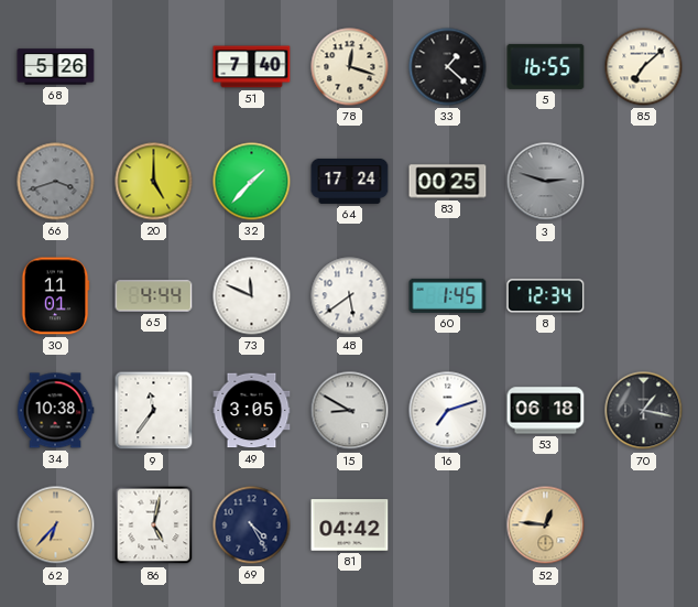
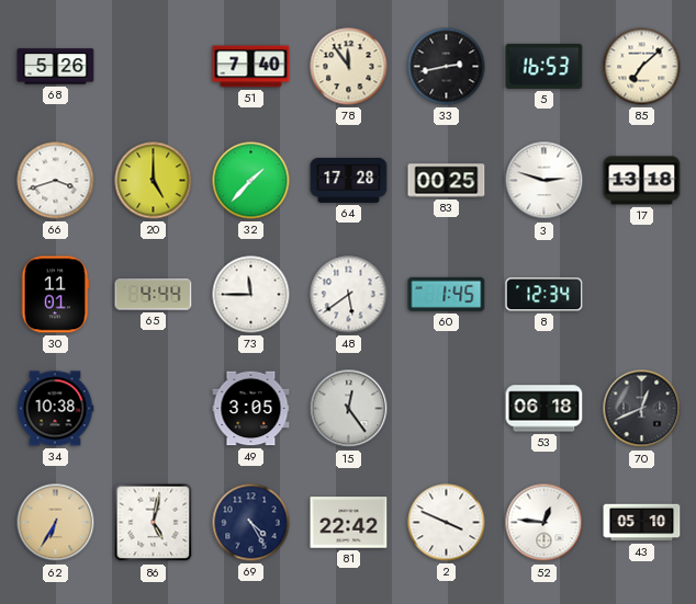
78: 12:18 -> 11:54 (349, 67)
33: 1:22 -> 2:43 (447, 67)
5: 16:55 -> 16:53 (545, 66)
66 dial: grey -> white (56, 181)
64: 17:24 -> 17:28 (349, 180)
3 dial: grey -> white (545, 181)
17: none -> 13:18 (642, 181)
73: 11:49 -> 11:45 (251, 295)
9: 11:36 -> none (154, 411)
15: 8:50 -> 12:24 (349, 409)
16: 7:12 -> none (448, 411)
70: 1:17 -> 12:41 (642, 409)
62: 6:37 -> 6:35 (56, 523)
81: 04:42 -> 22:42 (349, 523)
2: none -> 3:49 (447, 523)
52 dial: champagne -> white (545, 523)
43: none -> 05:10 (642, 523)
